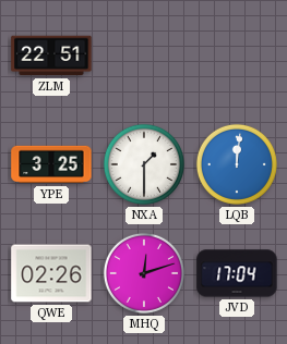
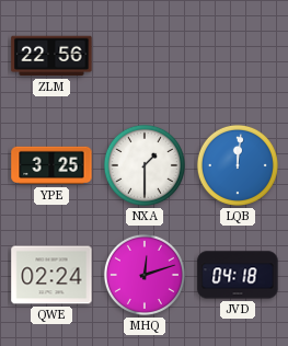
ZLM: 22:51 -> 22:56 (51, 56)
QWE: 02:26 -> 02:24 (51, 275)
JVD: 17:04 -> 04:18 (238, 275)
